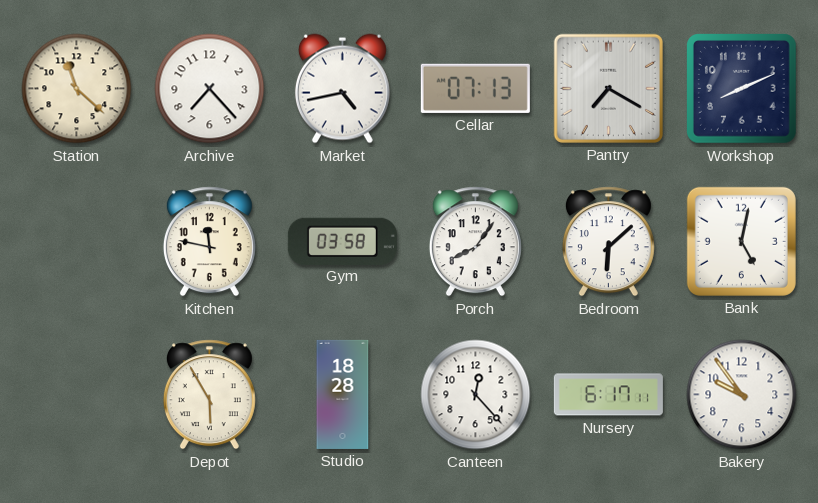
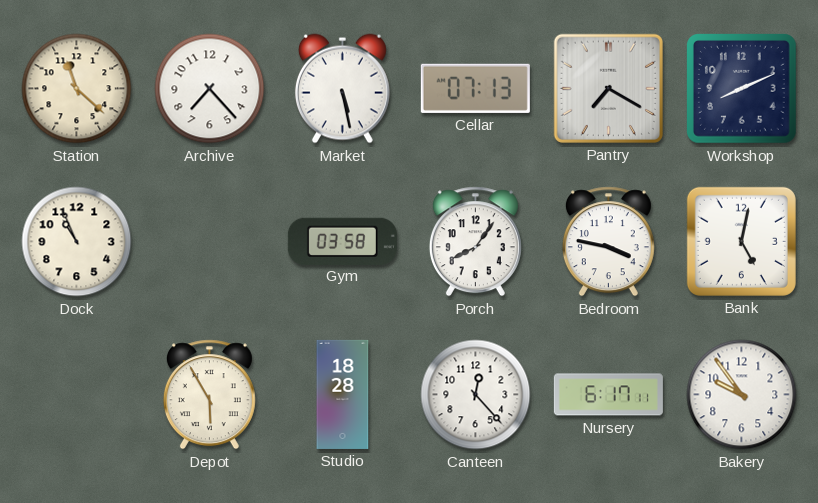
Market: 4:43 -> 5:28 (342, 89)
Dock: none -> 10:56 (77, 242)
Kitchen: 11:47 -> none (209, 242)
Bedroom: 6:08 -> 3:47 (608, 242)
